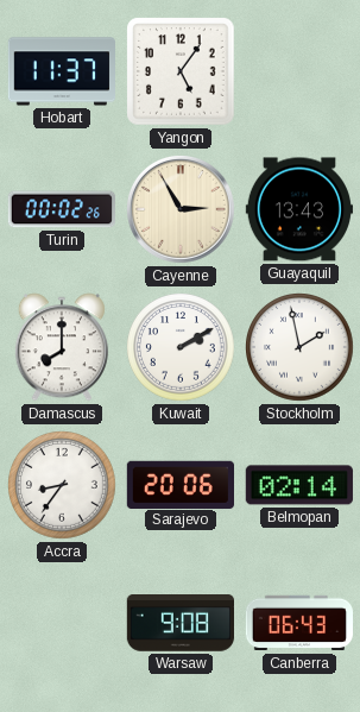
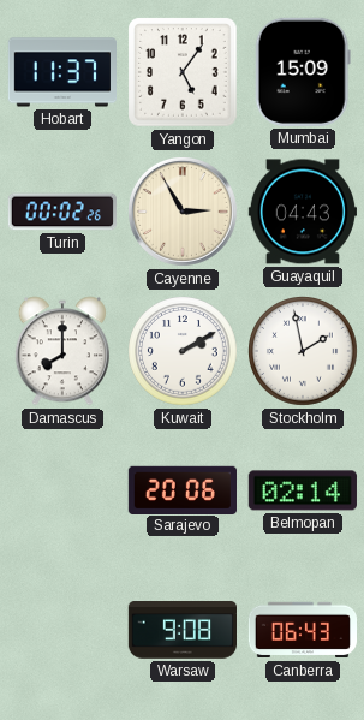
Mumbai: none -> 15:09 (303, 72)
Guayaquil: 13:43 -> 04:43 (302, 212)
Accra: 8:36 -> none (63, 486)
